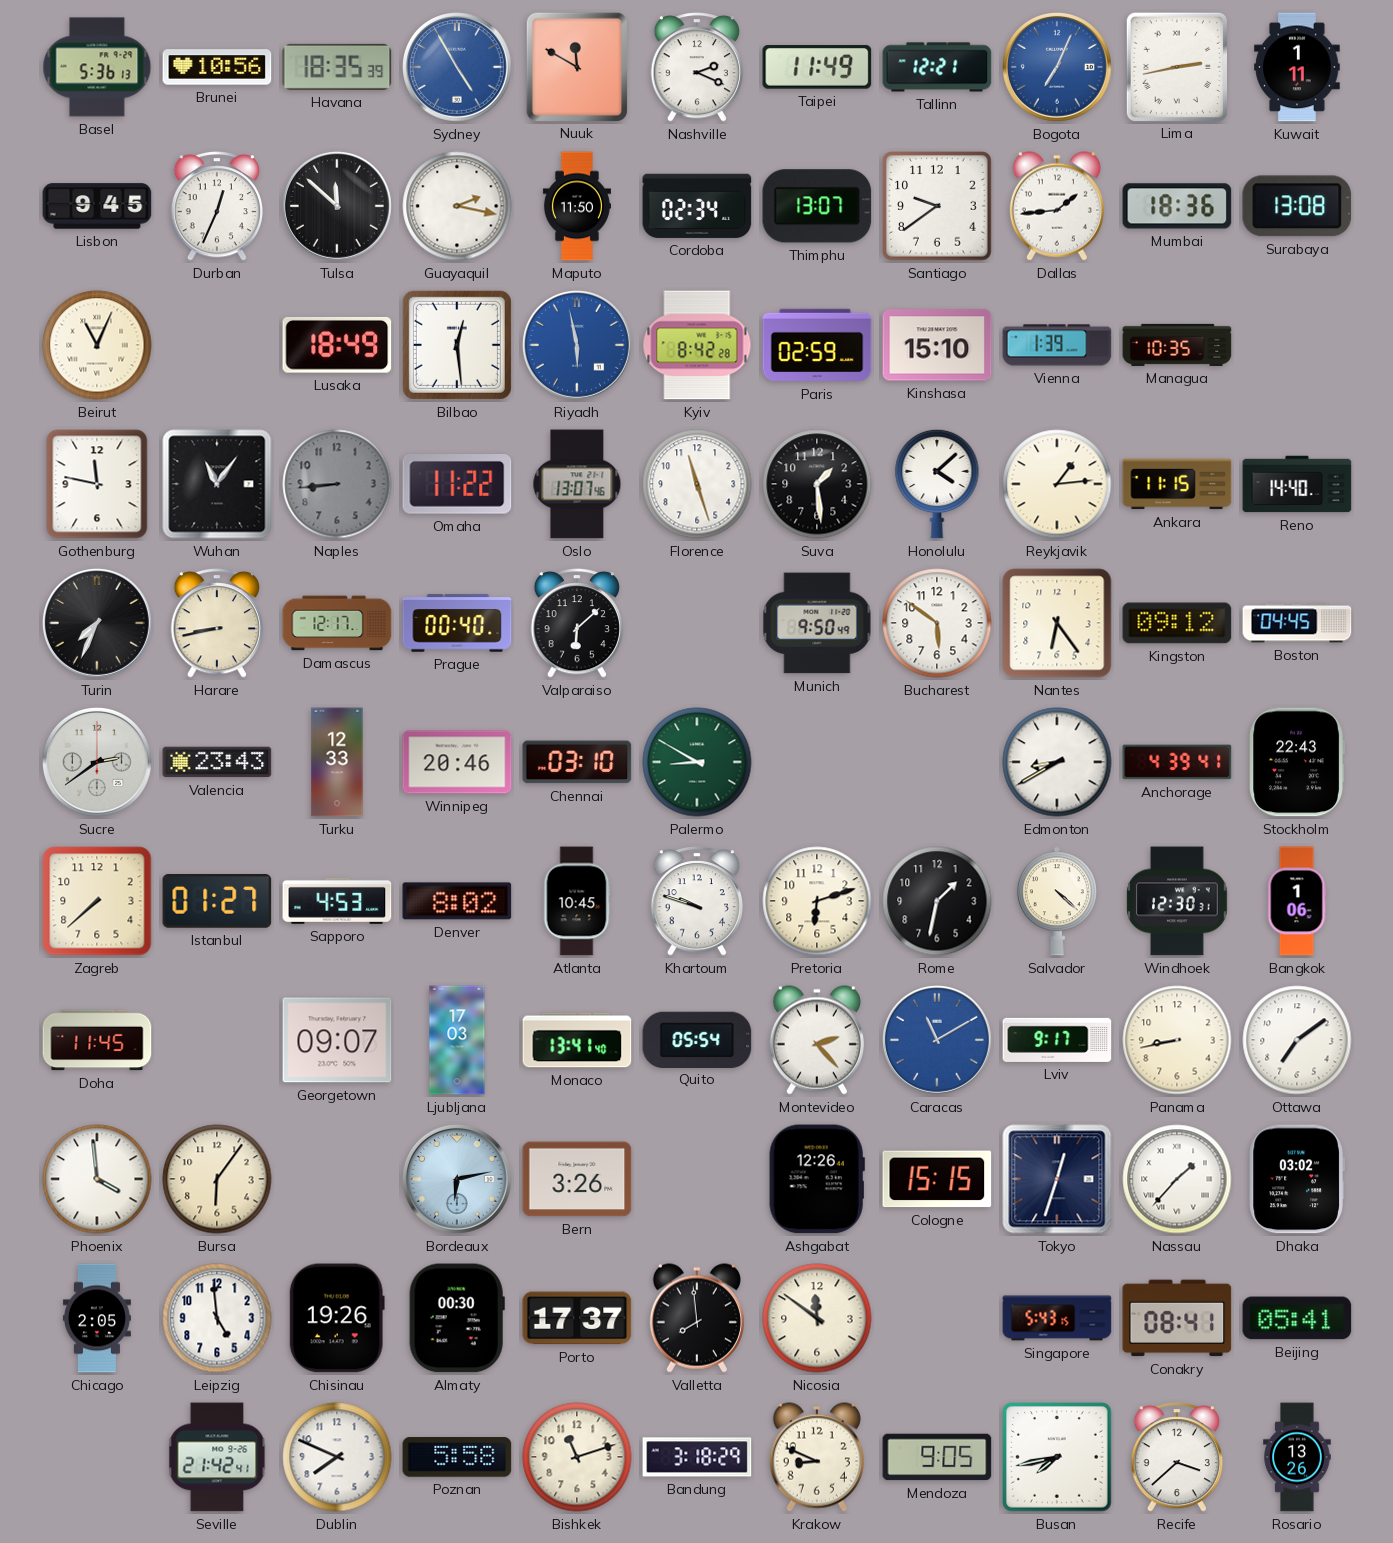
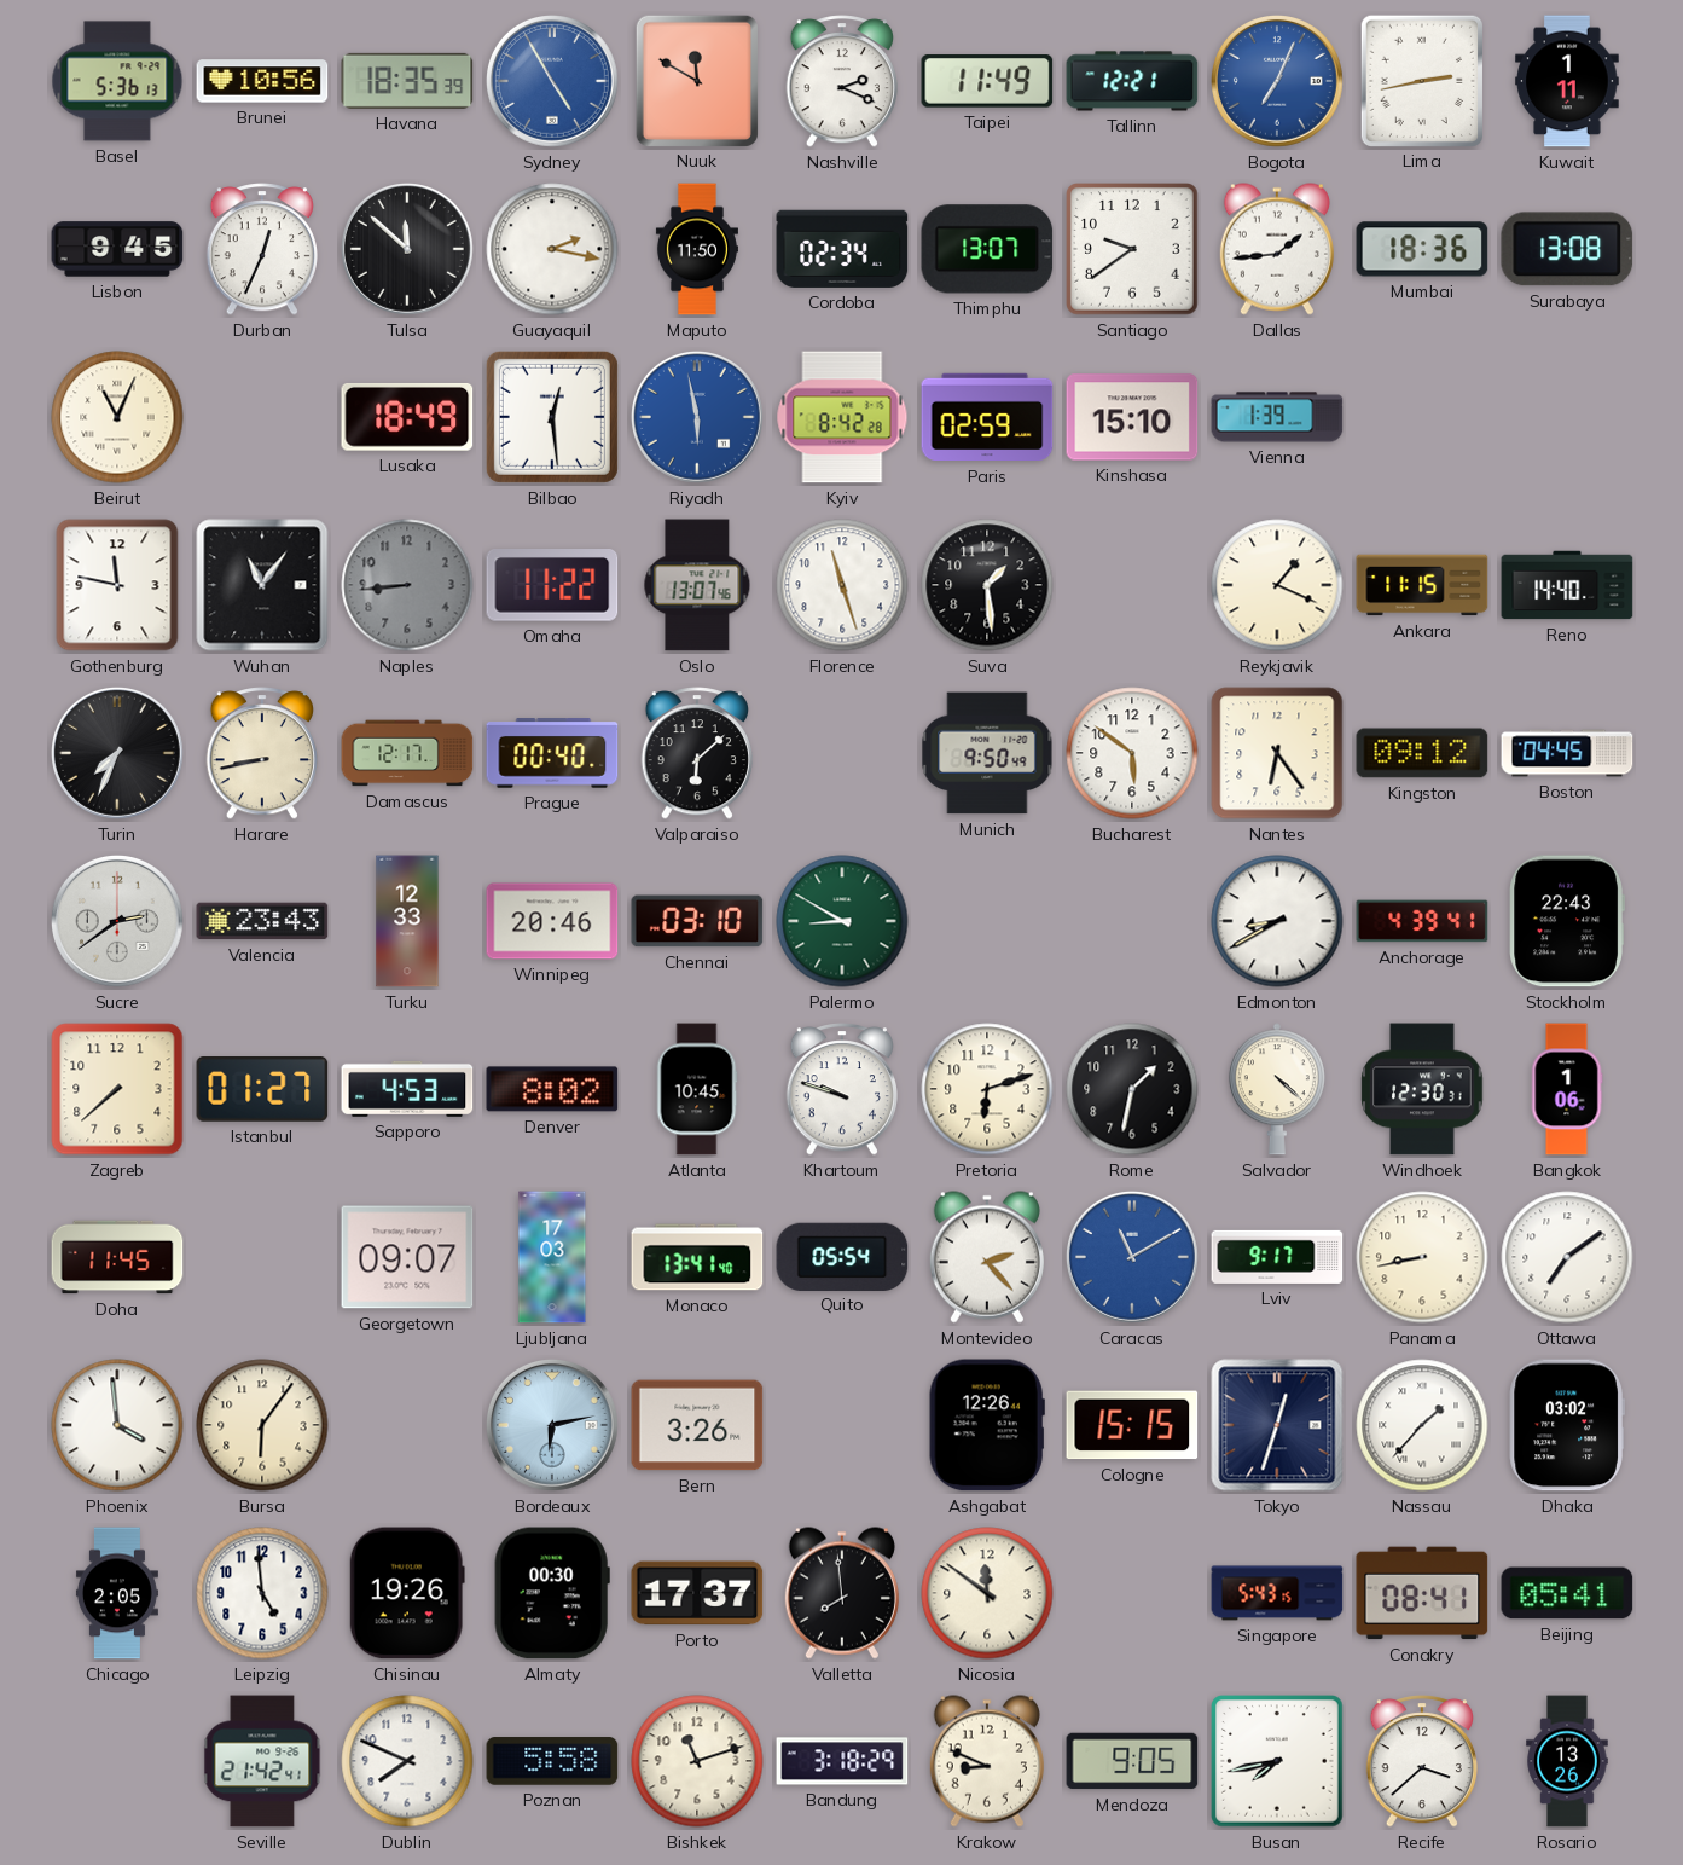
Managua: 10:35 -> none (1177, 345)
Honolulu: 4:08 -> none (937, 484)
Reykjavik: 1:14 -> 1:19 (1277, 585)
